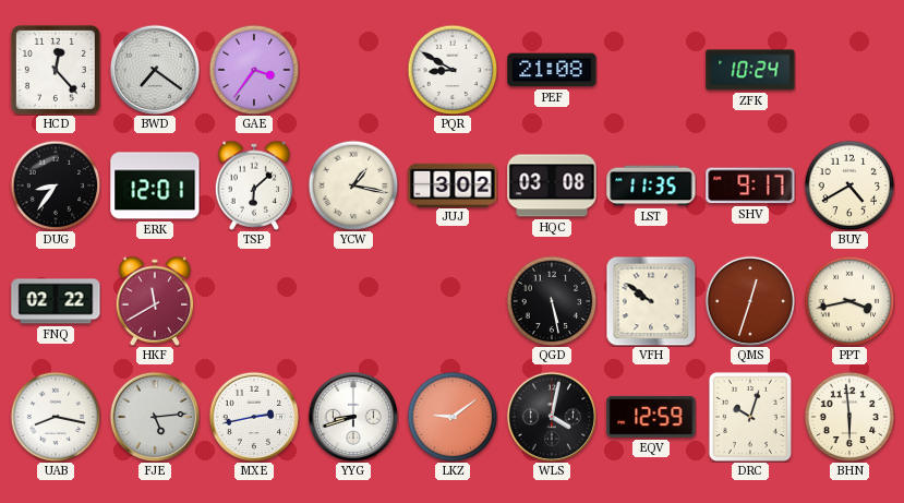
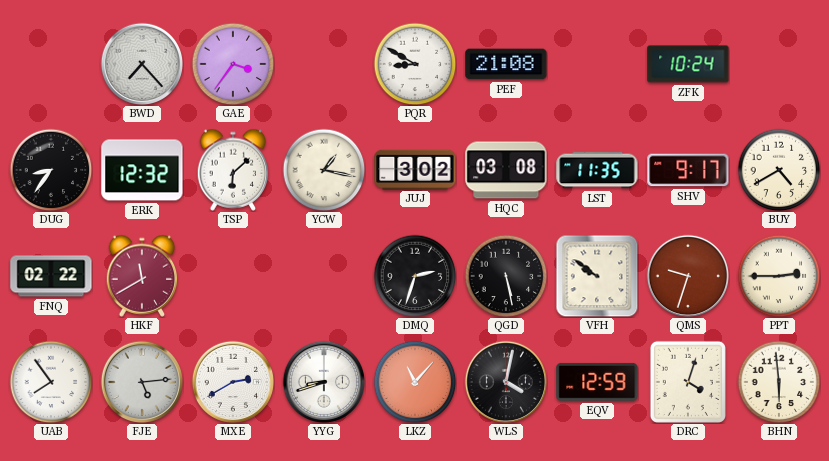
HCD: 12:23 -> none (56, 70)
BWD: 7:21 -> 7:23 (141, 63)
ERK: 12:01 -> 12:32 (142, 170)
DMQ: none -> 2:33 (415, 276)
QMS: 12:33 -> 9:33 (687, 275)
PPT: 3:43 -> 2:45 (779, 276)
UAB: 8:17 -> 7:54 (51, 382)
MXE: 2:43 -> 2:40 (232, 381)
LKZ: 9:09 -> 11:07 (415, 382)
DRC: 10:03 -> 4:03 (688, 382)
